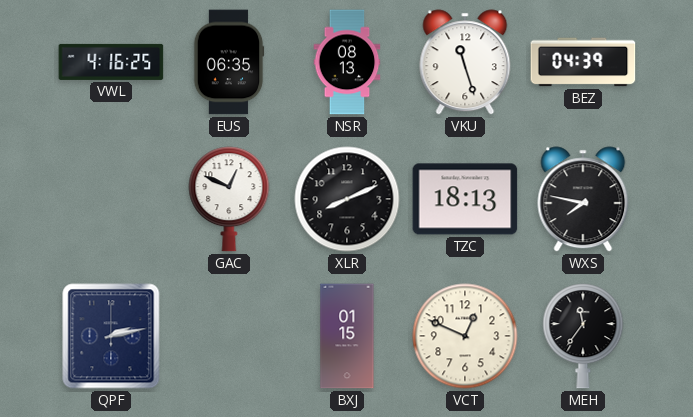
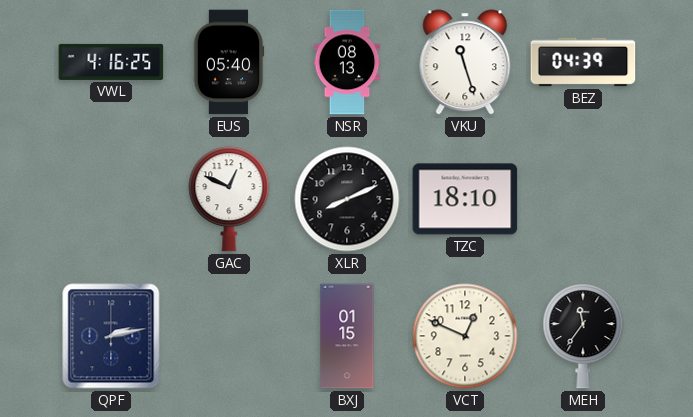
EUS: 06:35 -> 05:40 (229, 62)
TZC: 18:13 -> 18:10 (465, 199)
WXS: 7:47 -> none (583, 199)
